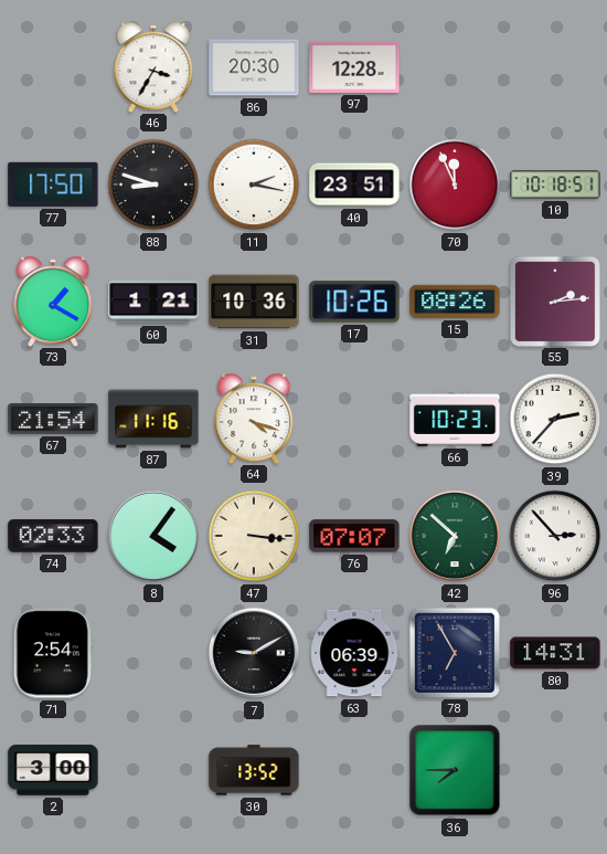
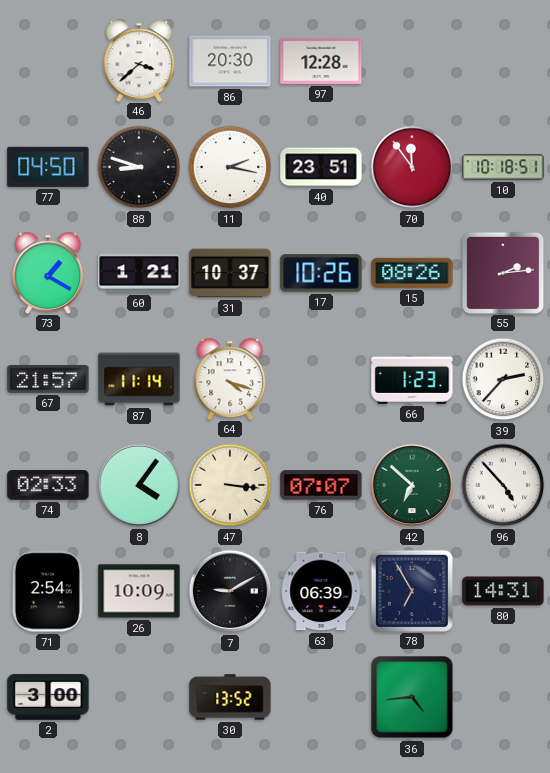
46: 3:35 -> 3:38 (139, 60)
77: 17:50 -> 04:50 (48, 167)
70: 11:56 -> 11:54 (412, 167)
31: 10:36 -> 10:37 (230, 273)
67: 21:54 -> 21:57 (48, 380)
87: 11:16 -> 11:14 (139, 379)
66: 10:23 -> 1:23 (412, 379)
96: 2:53 -> 4:53 (503, 485)
26: none -> 10:09 (139, 591)
36: 7:45 -> 4:44 (412, 697)
